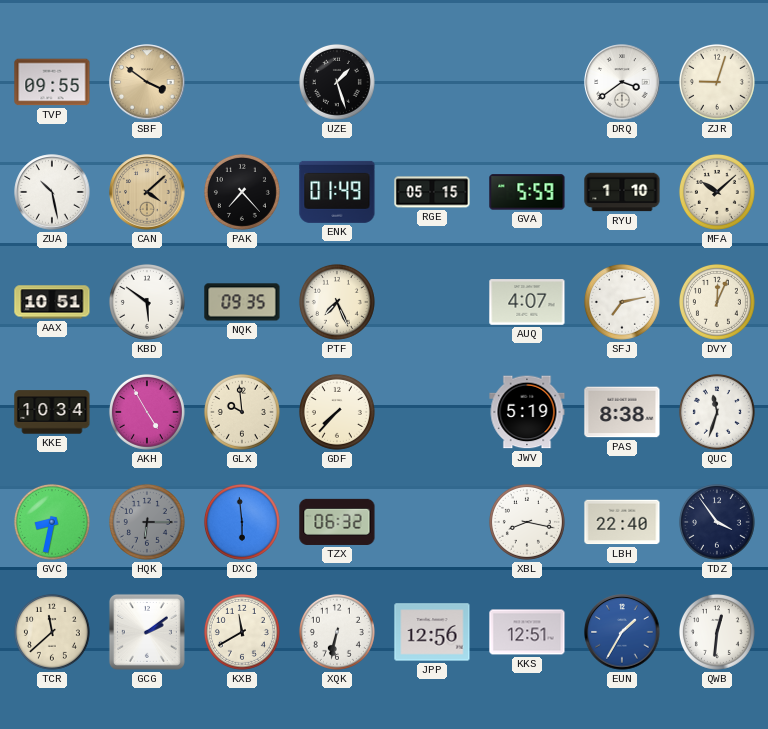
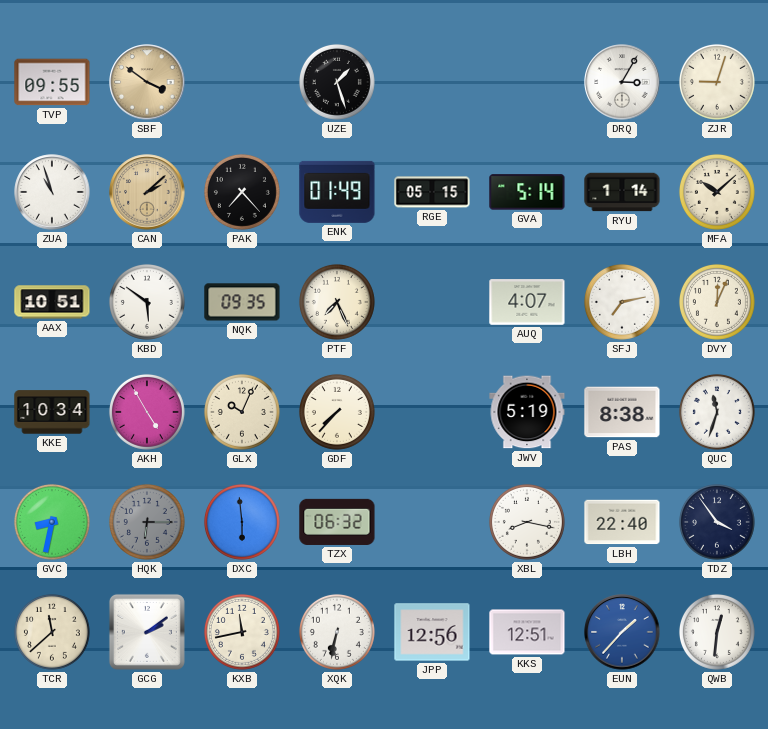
DRQ: 3:39 -> 3:05 (622, 82)
ZUA: 10:28 -> 10:57 (52, 192)
CAN: 4:08 -> 2:08 (147, 192)
GVA: 5:59 -> 5:14 (527, 192)
RYU: 1:10 -> 1:14 (622, 192)
GLX: 9:59 -> 10:04 (242, 412)
KXB: 11:40 -> 11:43 (242, 632)
EUN: 1:35 -> 1:37 (622, 632)
